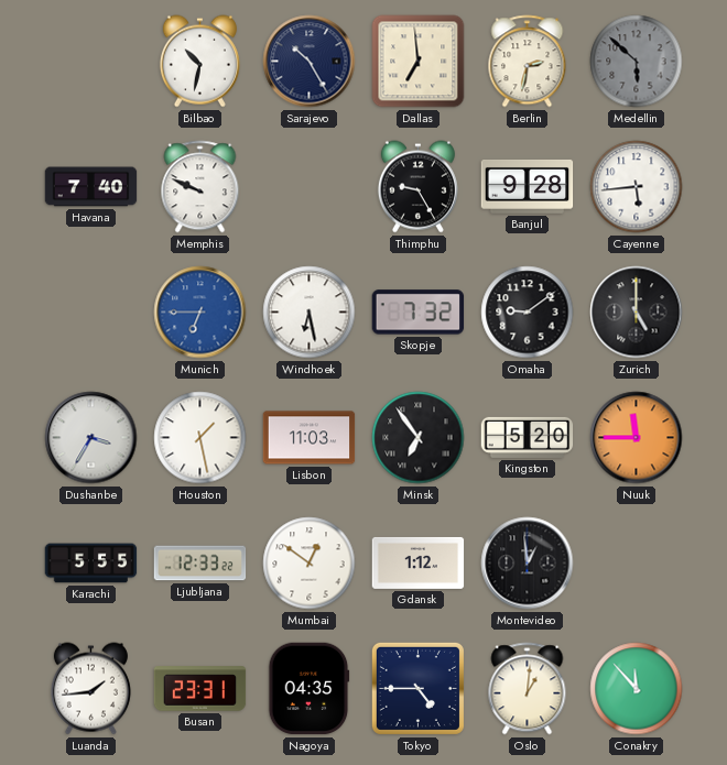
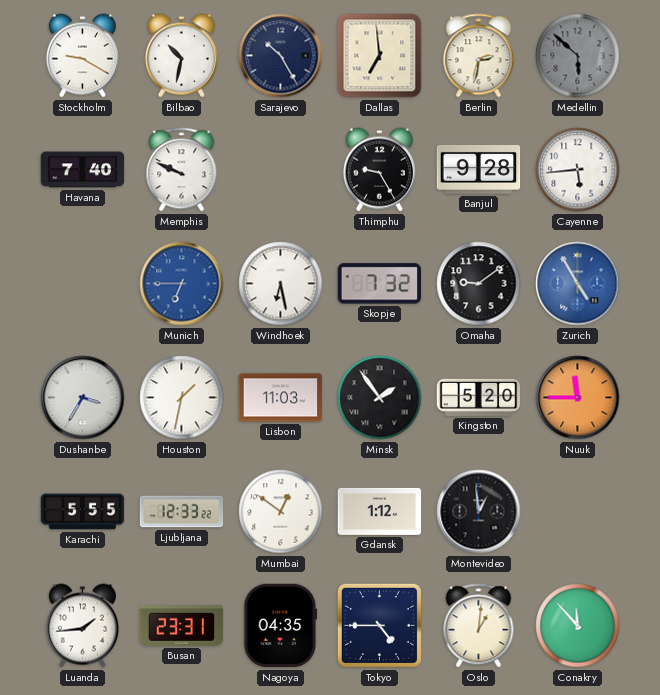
Stockholm: none -> 9:20 (82, 56)
Zurich: 5:00 -> 4:55 (578, 284)
Zurich dial: black -> blue (578, 284)
Houston: 1:28 -> 1:32 (182, 398)
Minsk: 6:54 -> 1:54 (380, 398)
